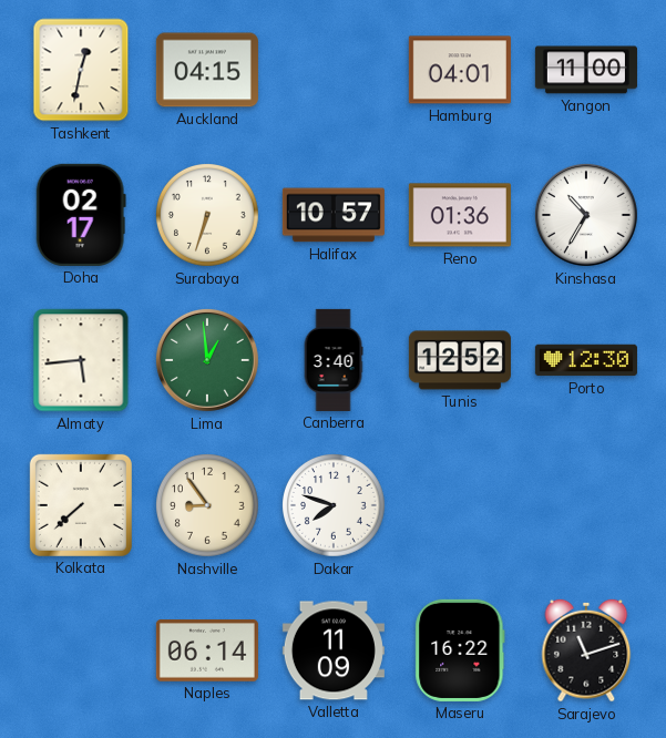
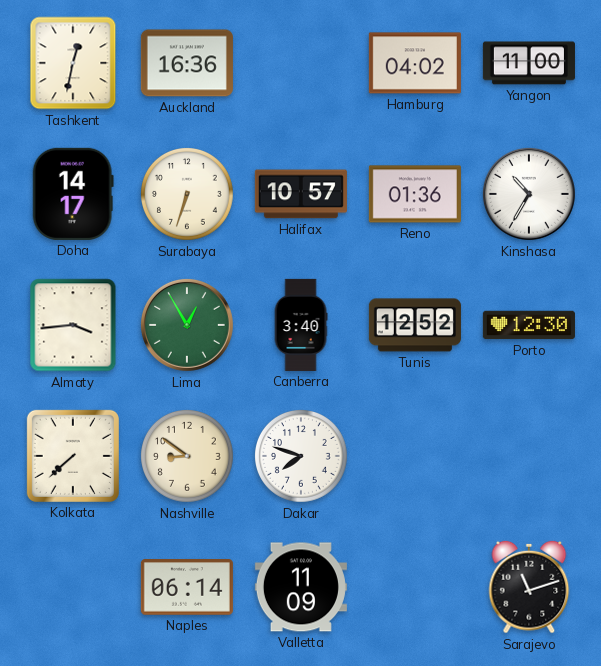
Auckland: 04:15 -> 16:36 (187, 63)
Hamburg: 04:01 -> 04:02 (415, 63)
Doha: 02:17 -> 14:17 (73, 194)
Almaty: 5:44 -> 3:44 (73, 325)
Lima: 12:59 -> 12:55 (187, 325)
Nashville: 8:54 -> 8:51 (188, 457)
Maseru: 16:22 -> none (460, 650)
